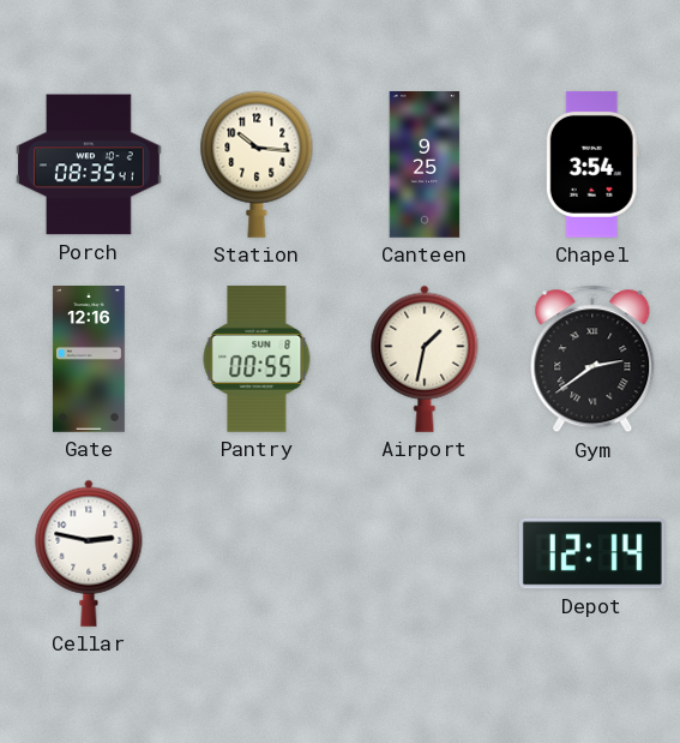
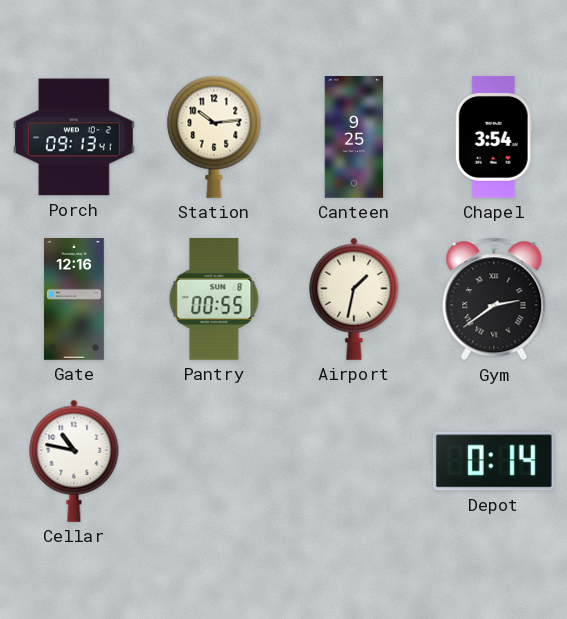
Porch: 08:35 -> 09:13 (74, 137)
Station: 10:16 -> 10:14 (214, 137)
Cellar: 2:47 -> 10:47 (74, 461)
Depot: 12:14 -> 0:14 (494, 461)
